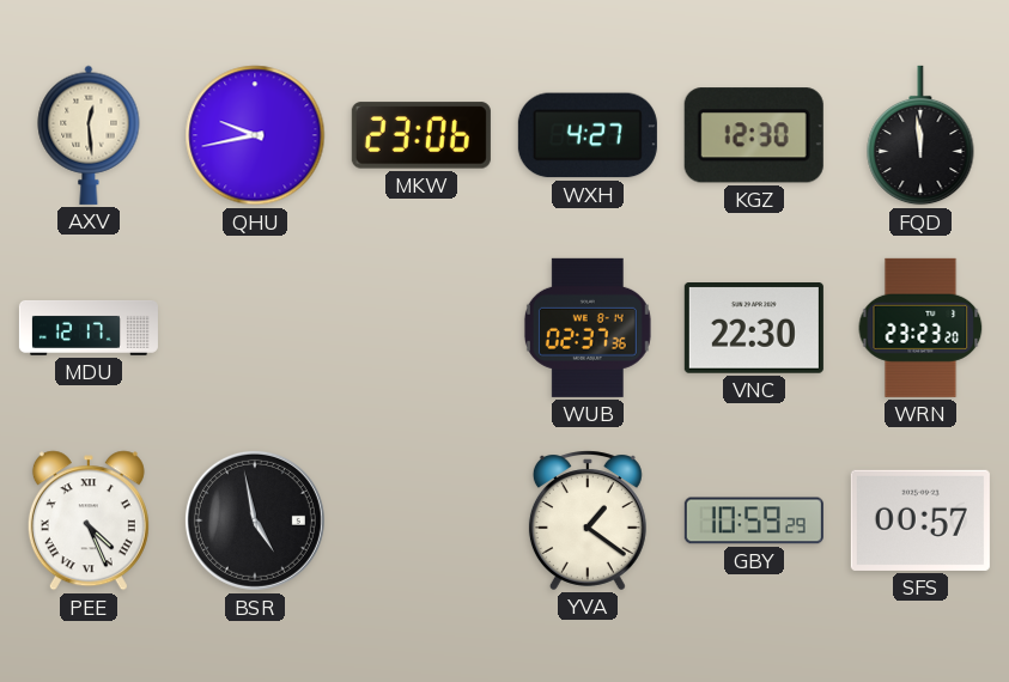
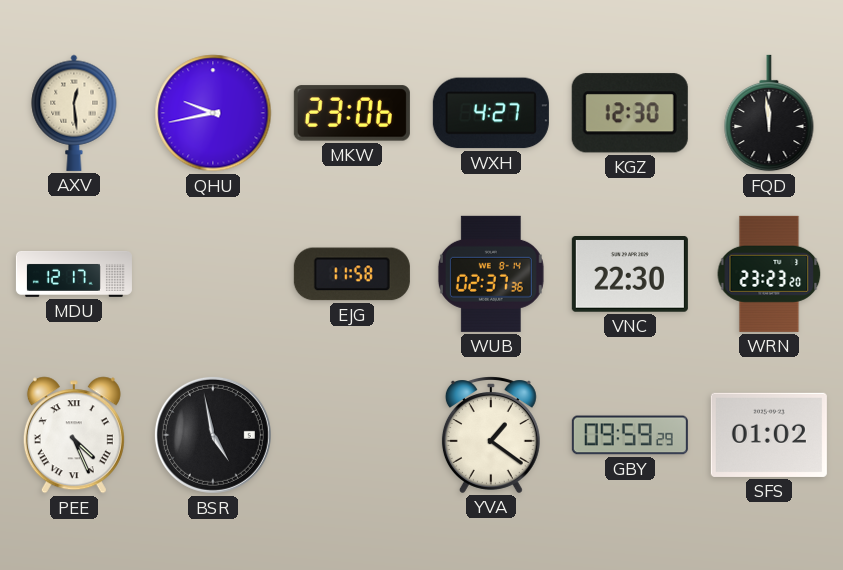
EJG: none -> 11:58 (352, 274)
GBY: 10:59 -> 09:59 (630, 435)
SFS: 00:57 -> 01:02 (769, 435)
